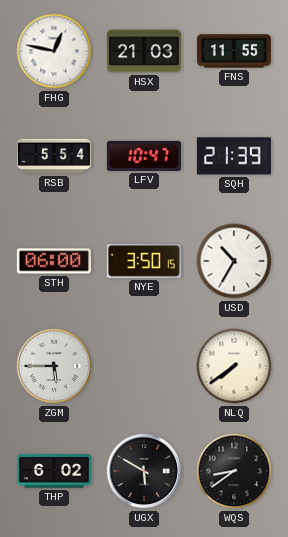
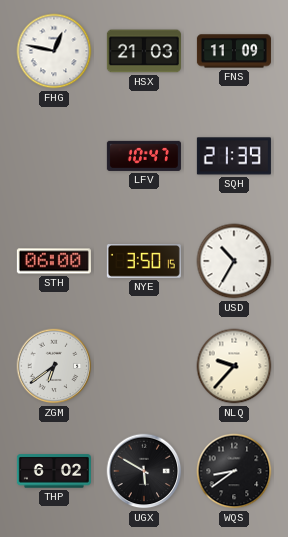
FNS: 11:55 -> 11:09 (234, 51)
RSB: 5:54 -> none (54, 156)
ZGM: 5:45 -> 6:39 (54, 366)
NLQ: 7:39 -> 9:37 (234, 366)
